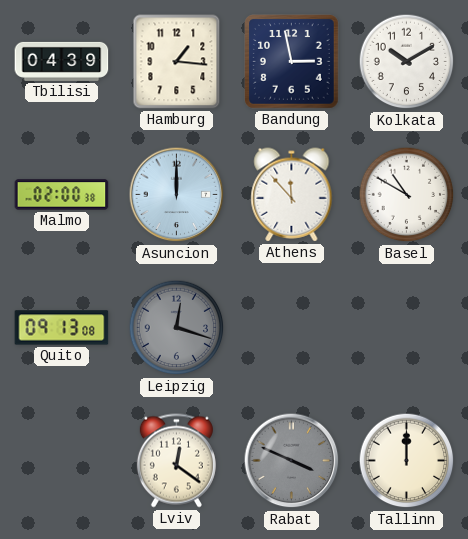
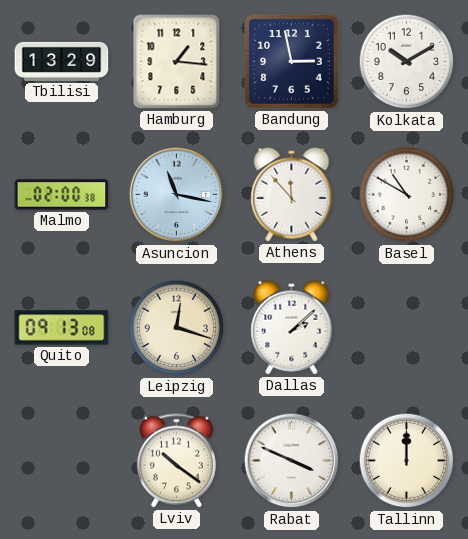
Tbilisi: 04:39 -> 13:29 (62, 61)
Asuncion: 12:00 -> 11:17 (177, 195)
Leipzig dial: grey -> cream (177, 328)
Dallas: none -> 2:08 (292, 328)
Lviv: 12:21 -> 10:21 (176, 461)
Rabat dial: grey -> white (292, 461)
